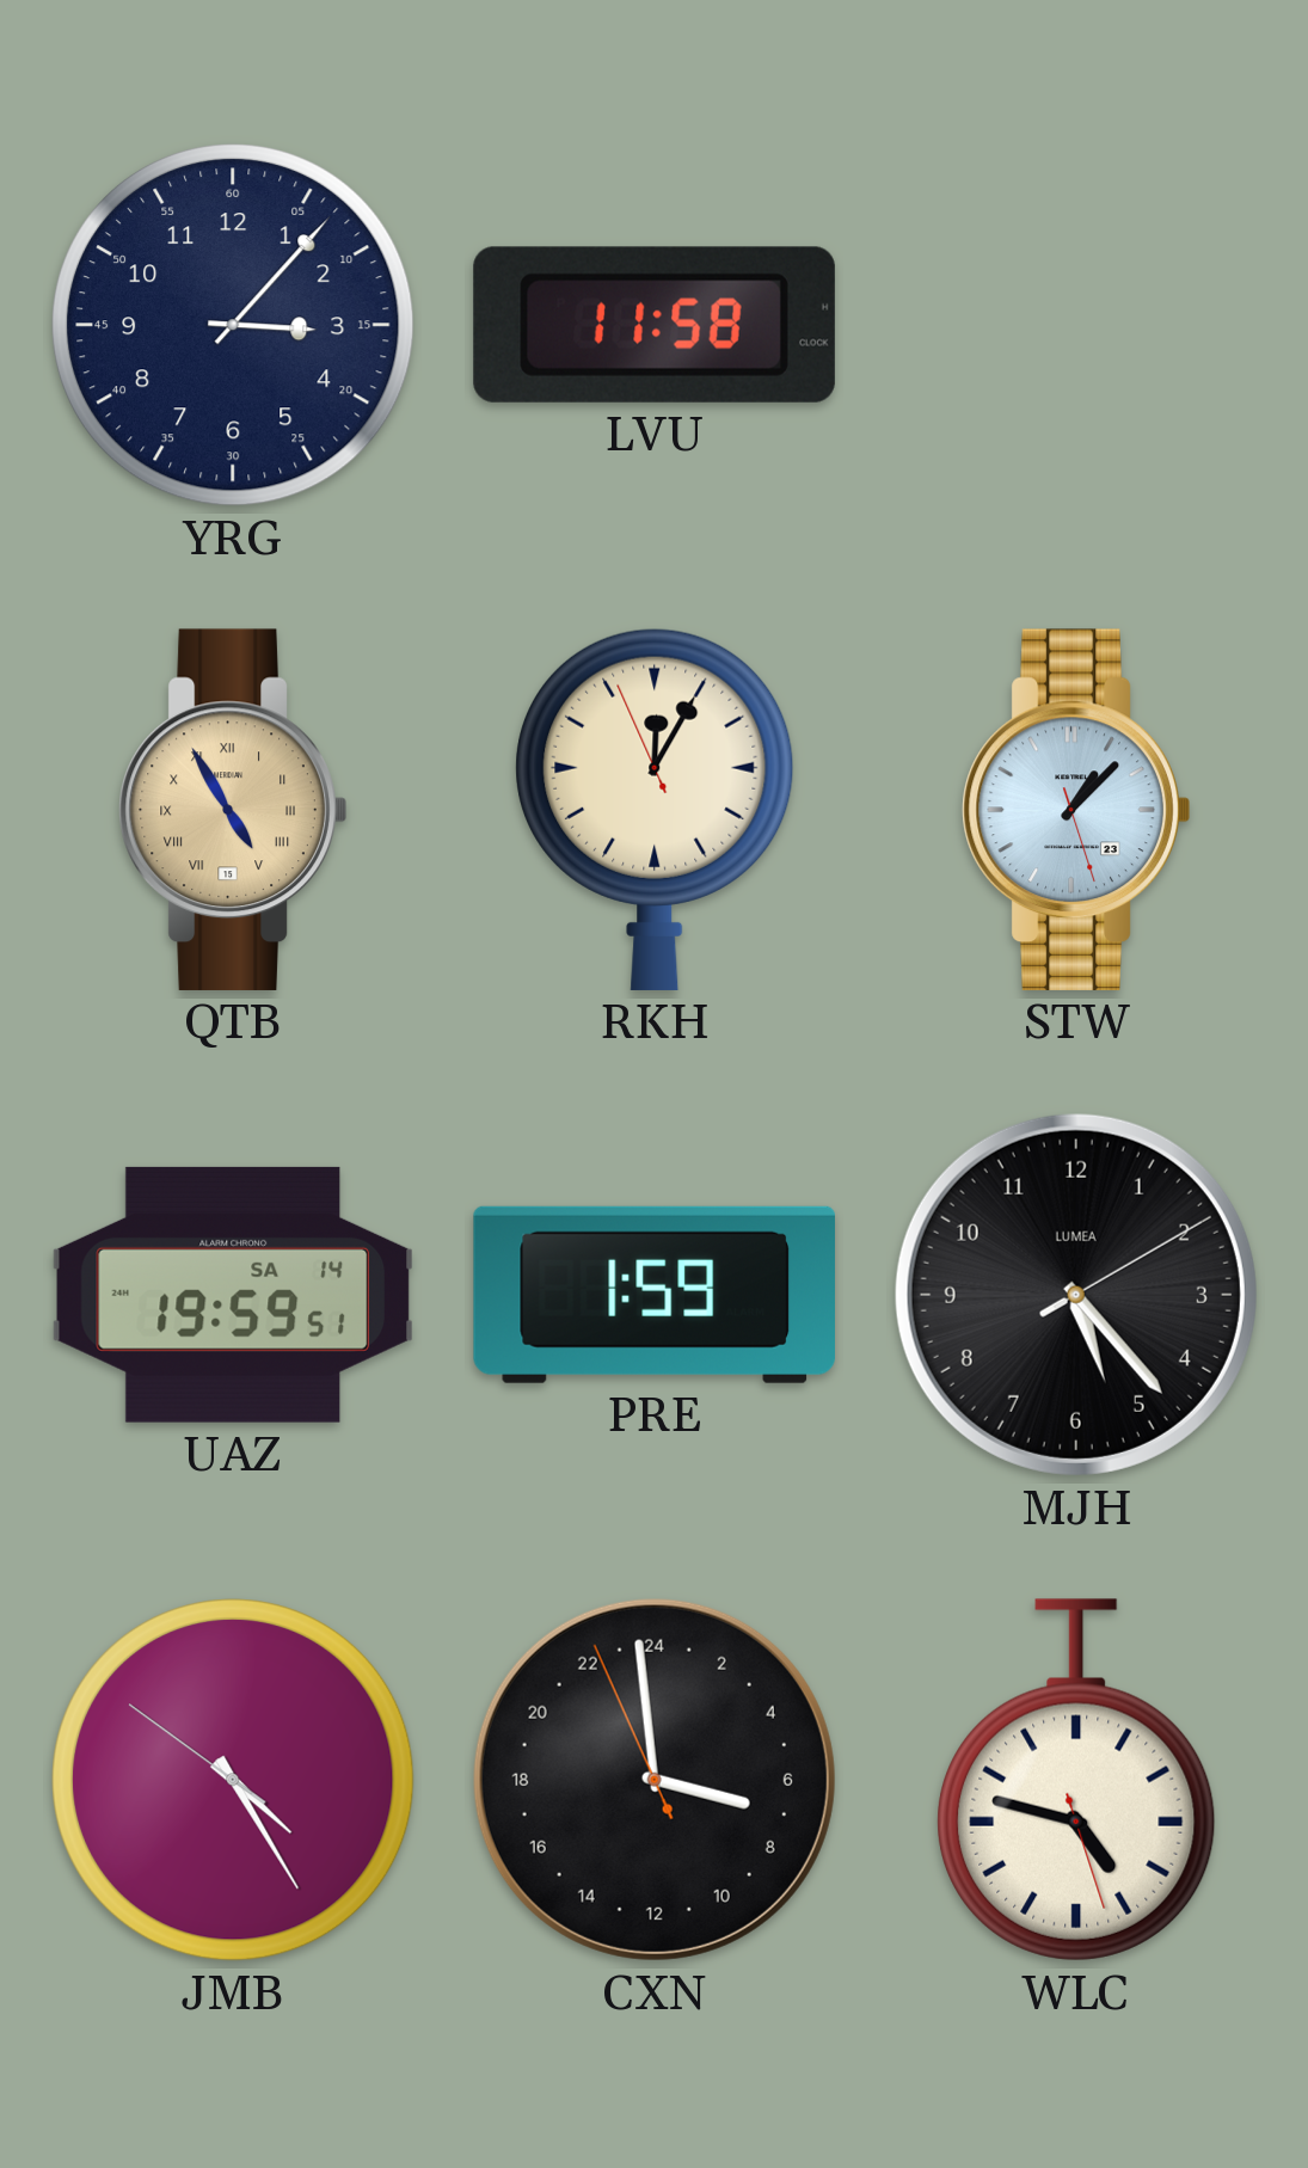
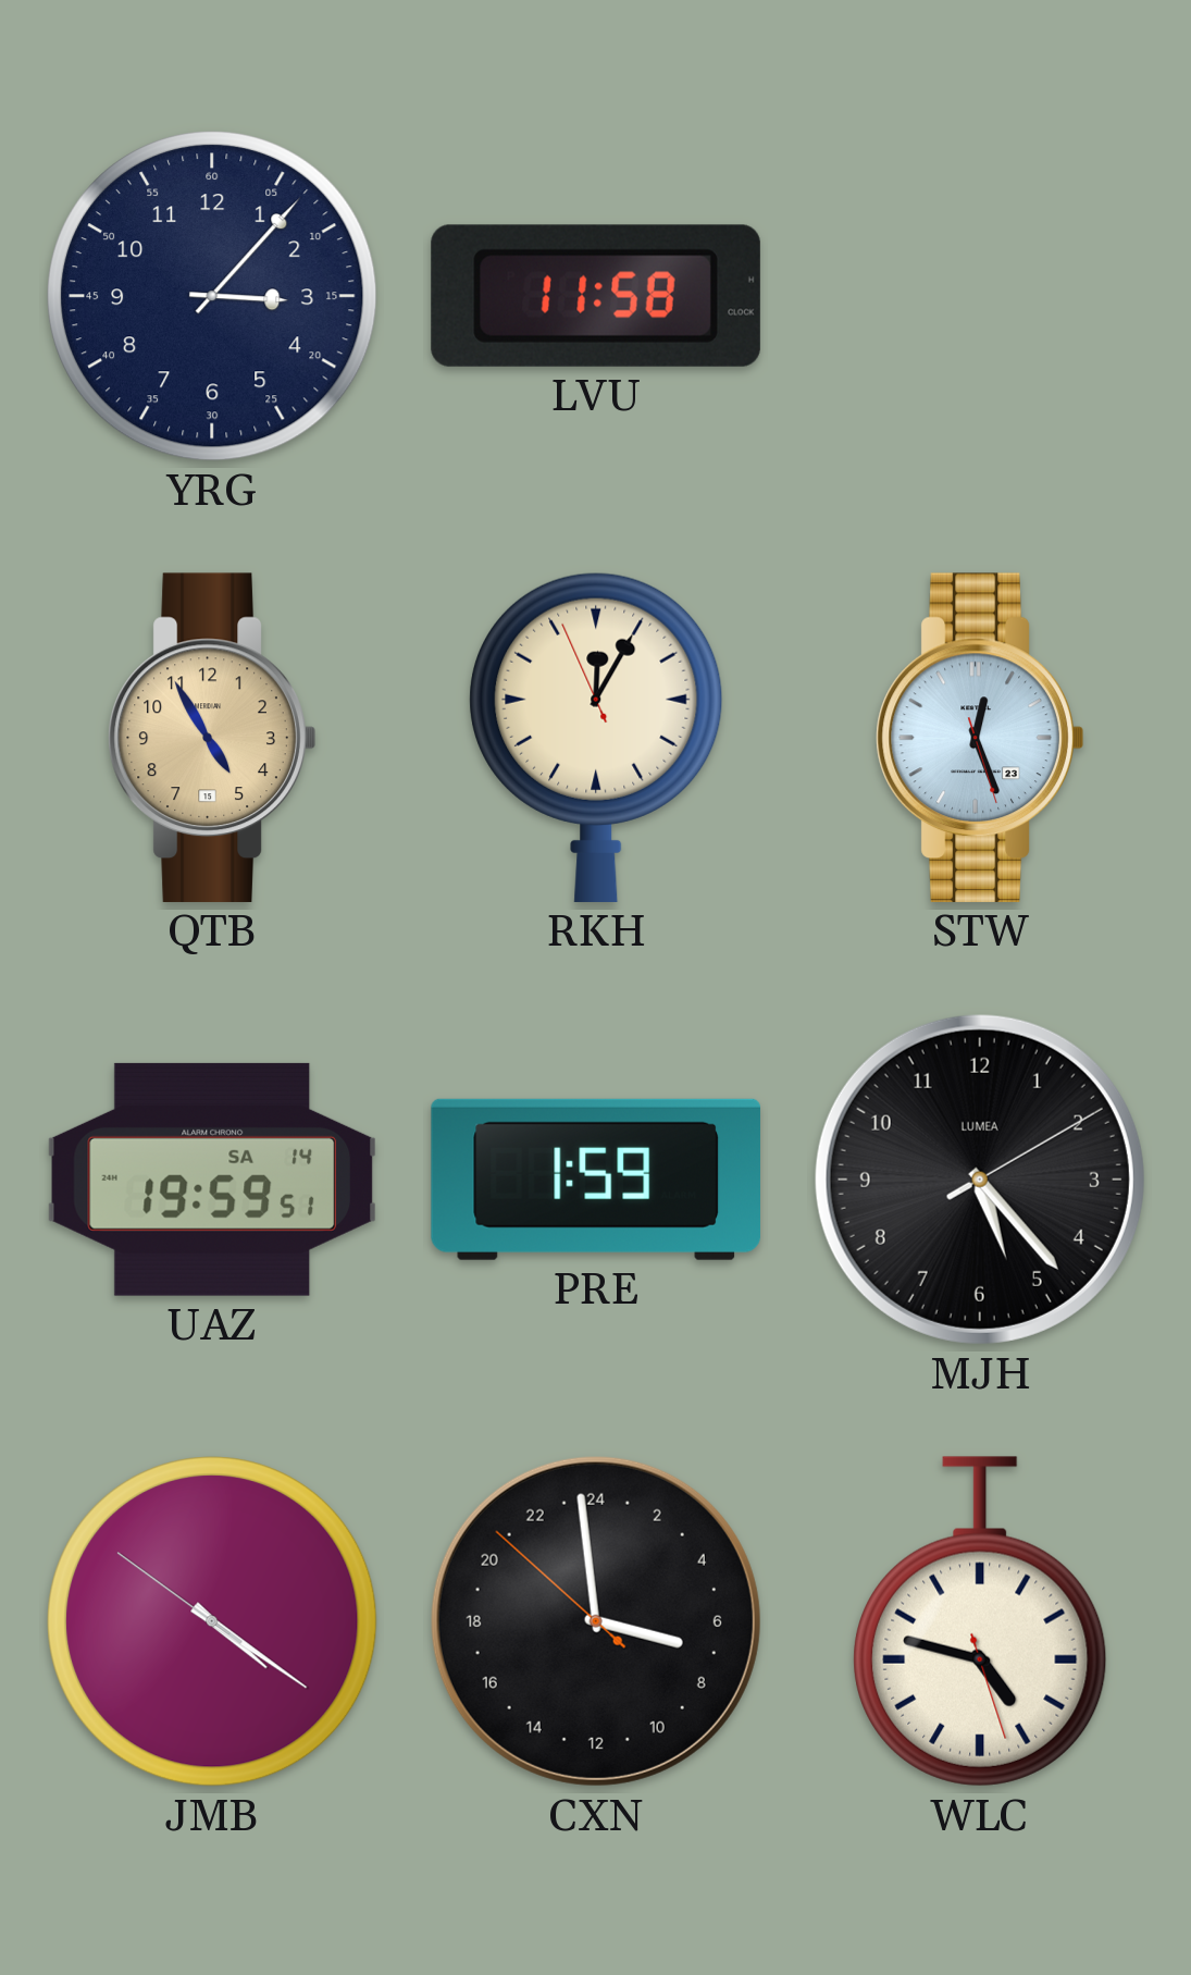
QTB numerals: Roman -> Arabic (212, 738)
STW: 1:07 -> 12:26 (980, 738)
JMB: 4:24 -> 4:20 (213, 1622)
CXN: 6:58:56 -> 6:58:52 (596, 1621)
